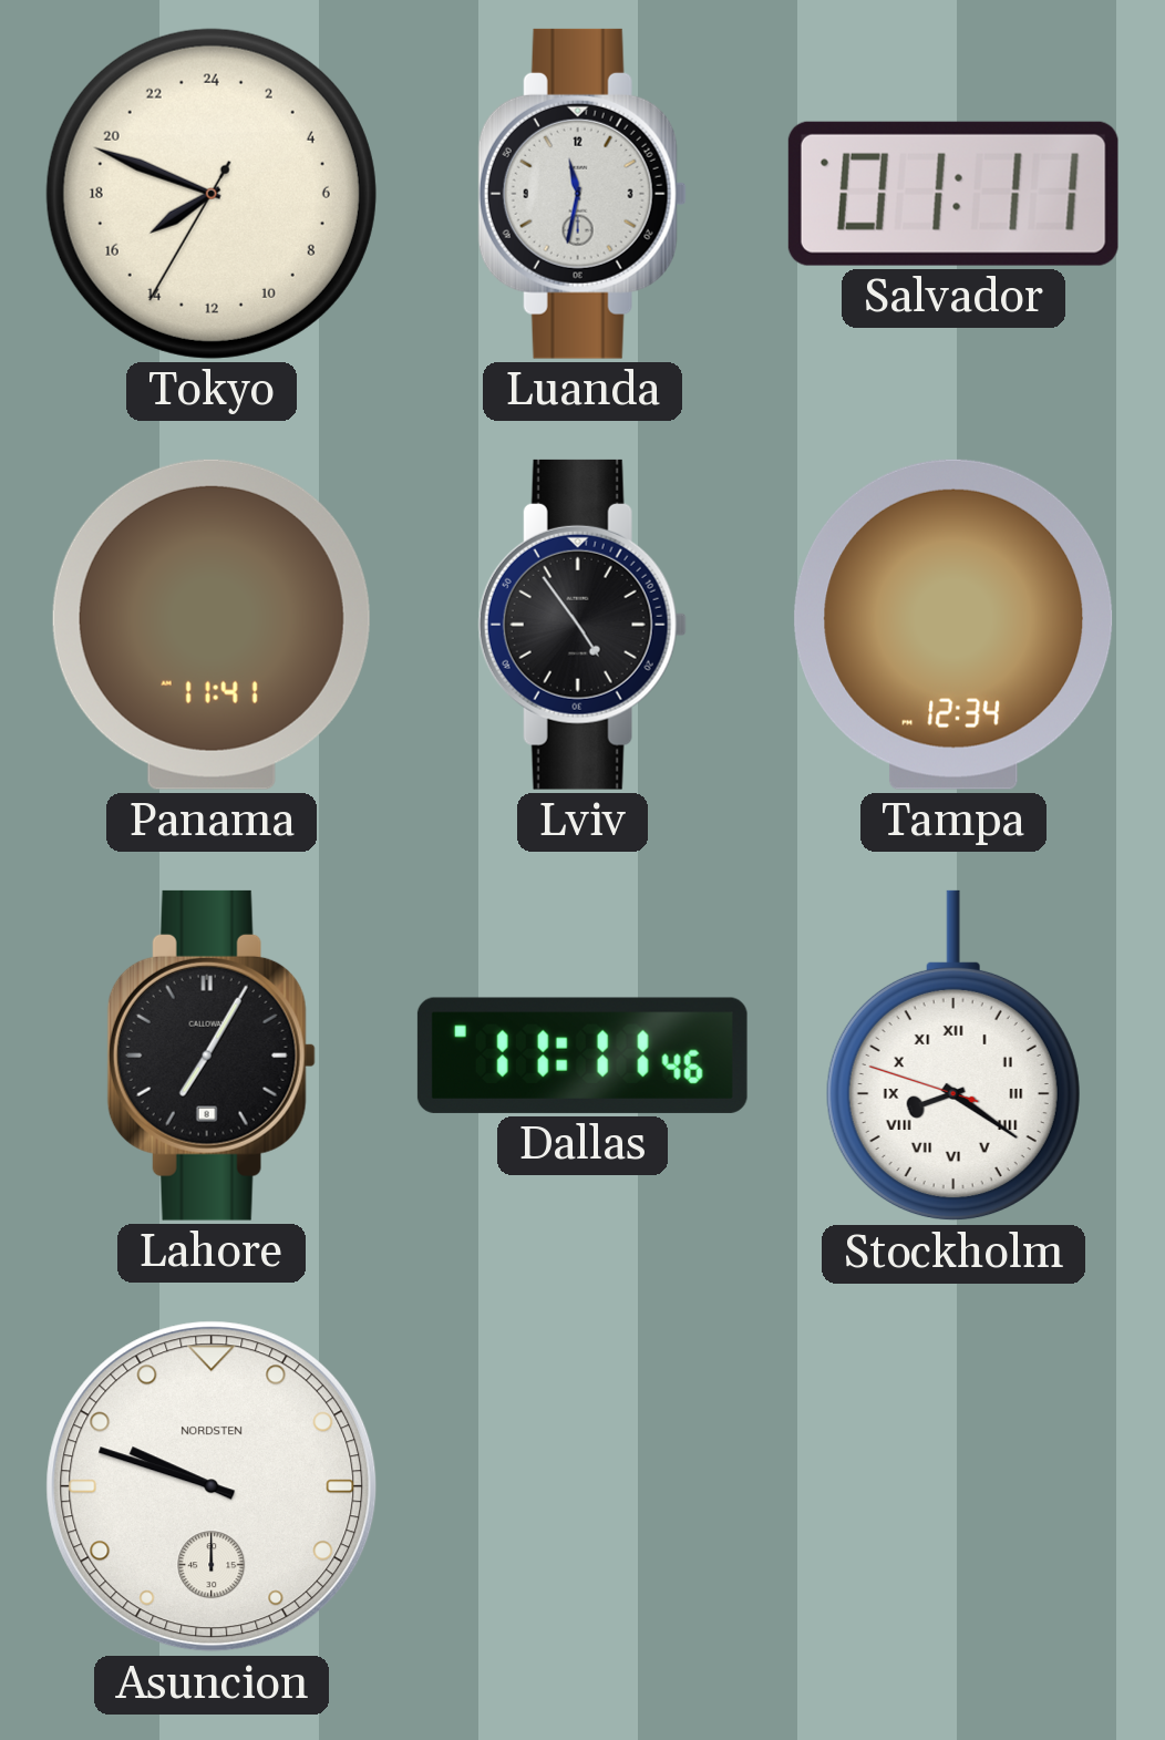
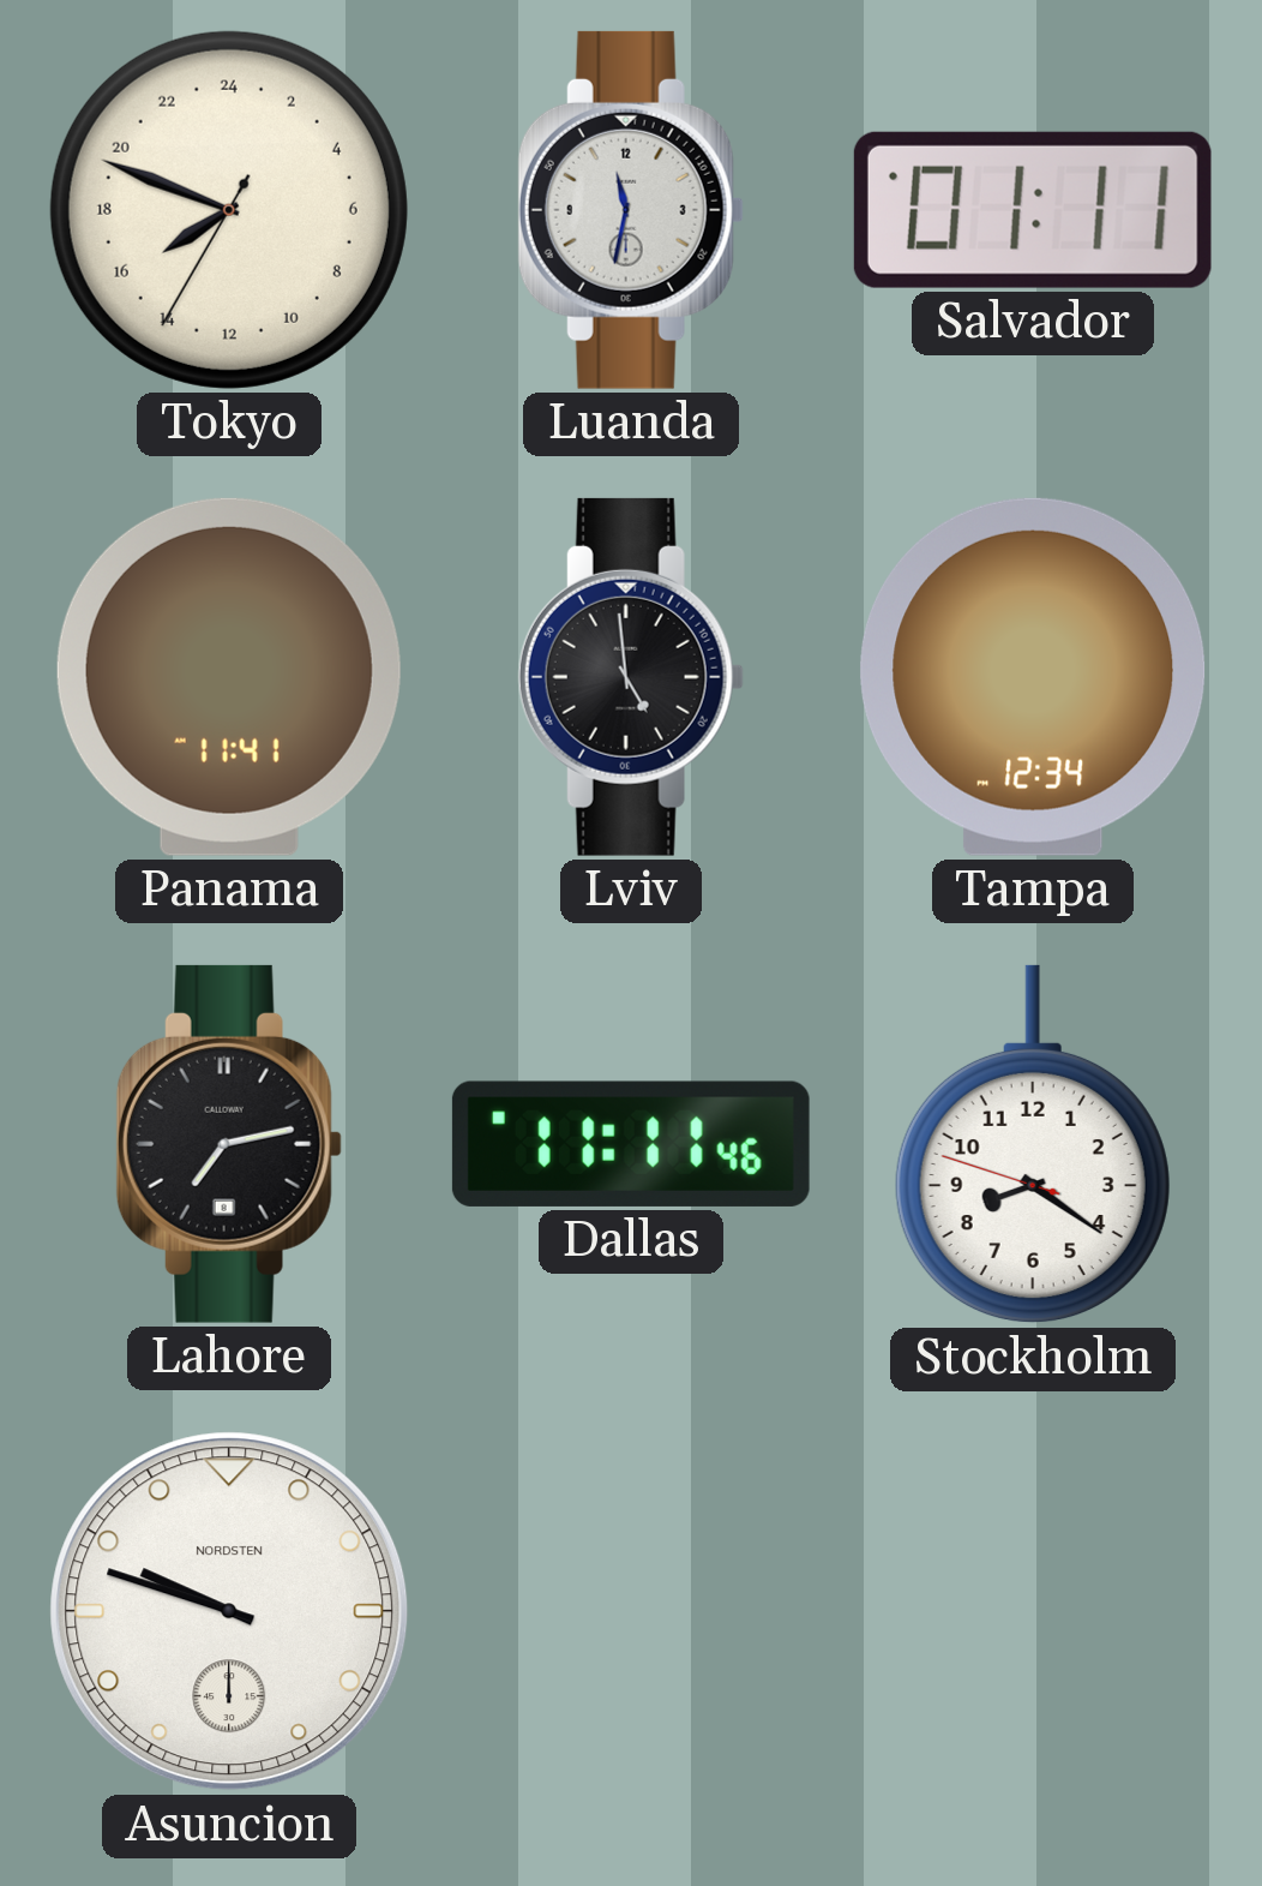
Lviv: 4:54 -> 4:59 (631, 677)
Lahore: 7:05 -> 7:13 (229, 1144)
Stockholm numerals: Roman -> Arabic (1033, 1144)
